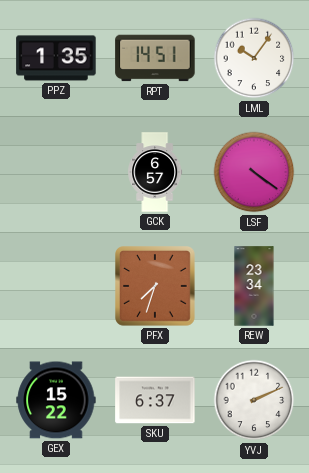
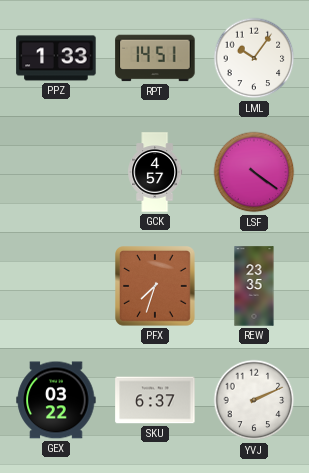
PPZ: 1:35 -> 1:33 (56, 58)
GCK: 6:57 -> 4:57 (155, 172)
REW: 23:34 -> 23:35 (254, 286)
GEX: 15:22 -> 03:22 (56, 400)
